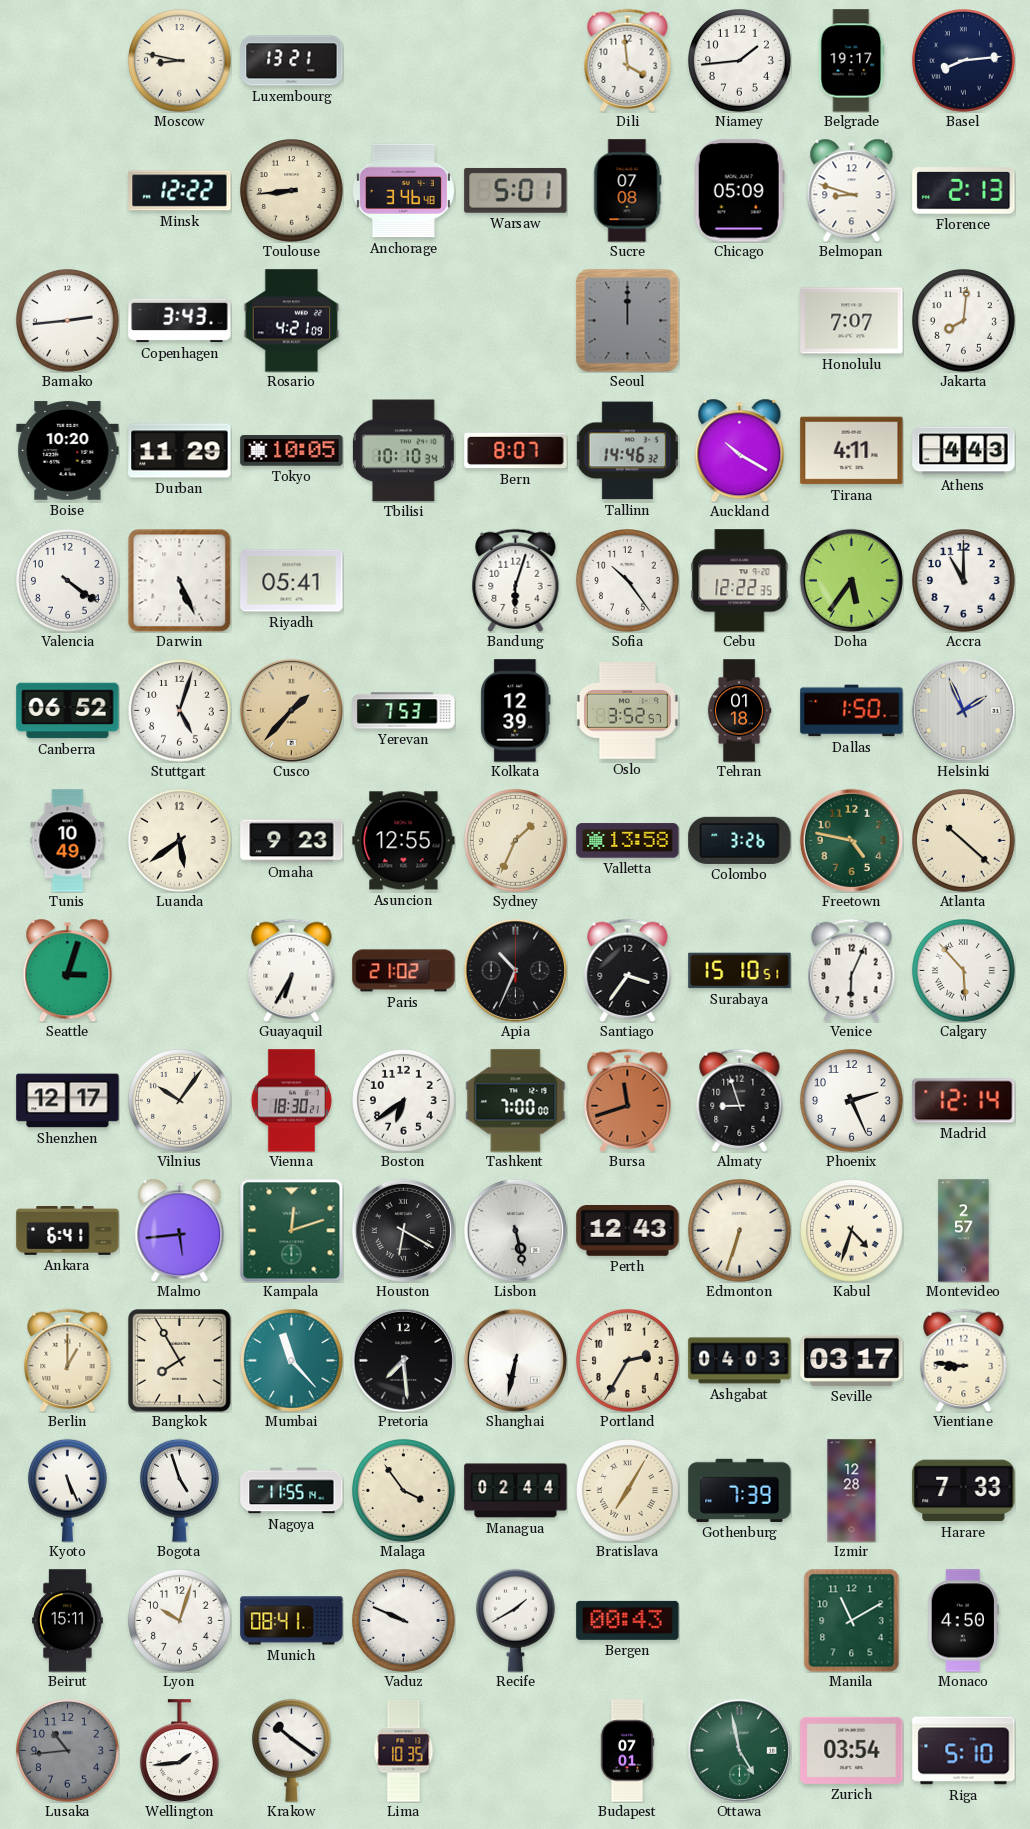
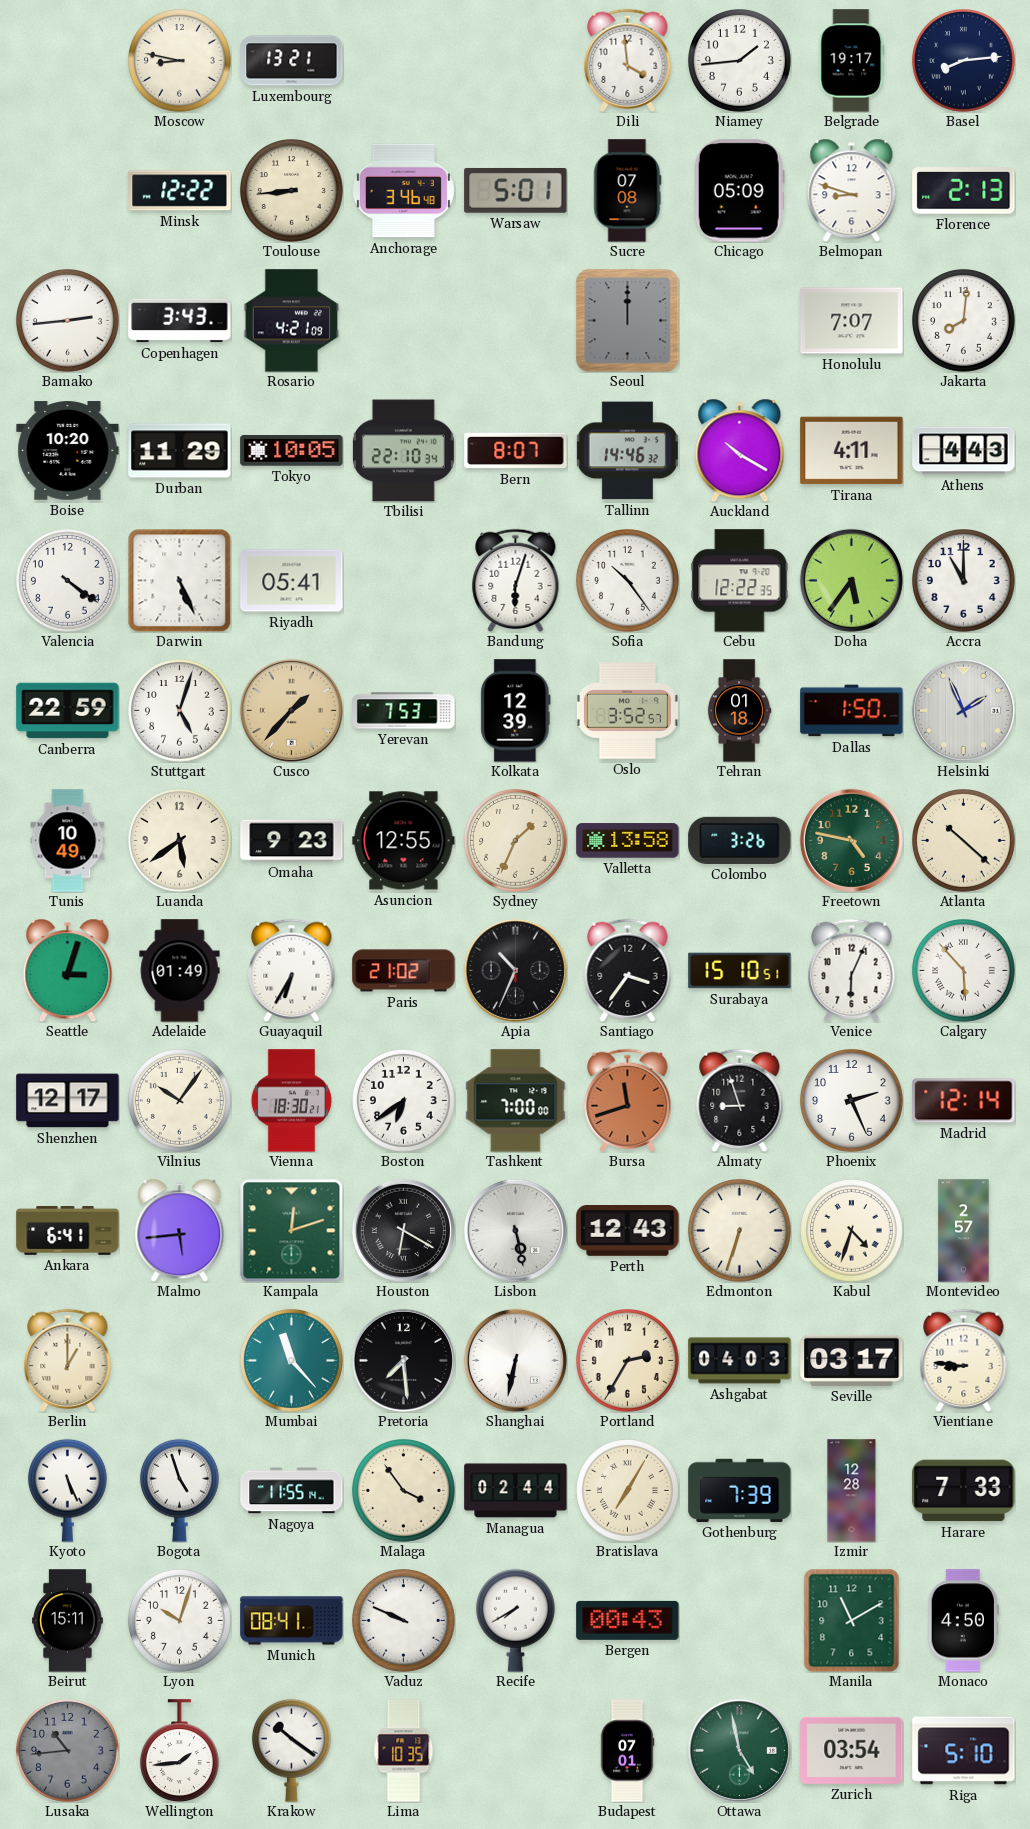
Tbilisi: 10:10 -> 22:10 (403, 451)
Canberra: 06:52 -> 22:59 (68, 711)
Adelaide: none -> 01:49 (180, 971)
Bangkok: 7:55 -> none (180, 1361)
Recife: 1:40 -> 7:40 (515, 1620)
